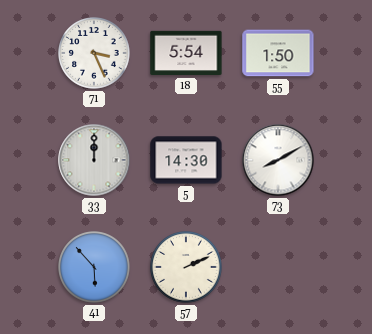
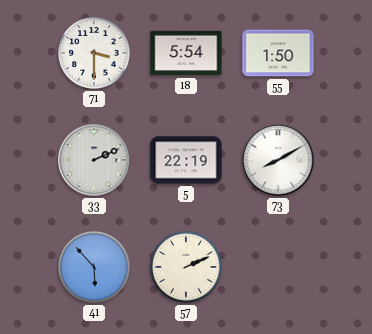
71: 3:26 -> 3:30 (94, 53)
33: 12:00 -> 2:11 (94, 160)
5: 14:30 -> 22:19 (186, 160)
